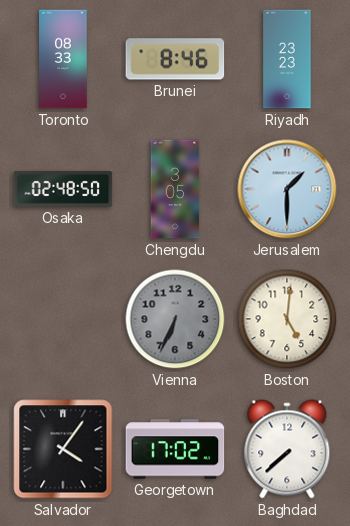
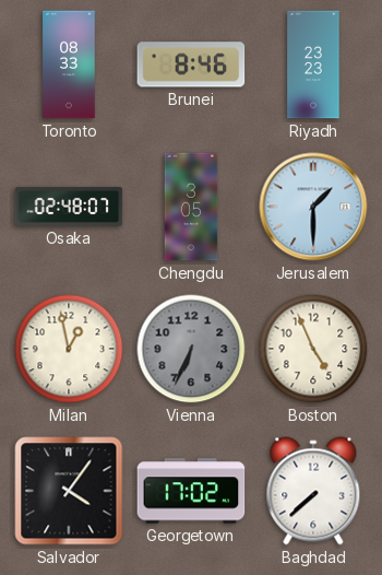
Osaka: 02:48:50 -> 02:48:07 (69, 207)
Milan: none -> 12:58 (69, 349)
Boston: 5:01 -> 4:56 (313, 349)
